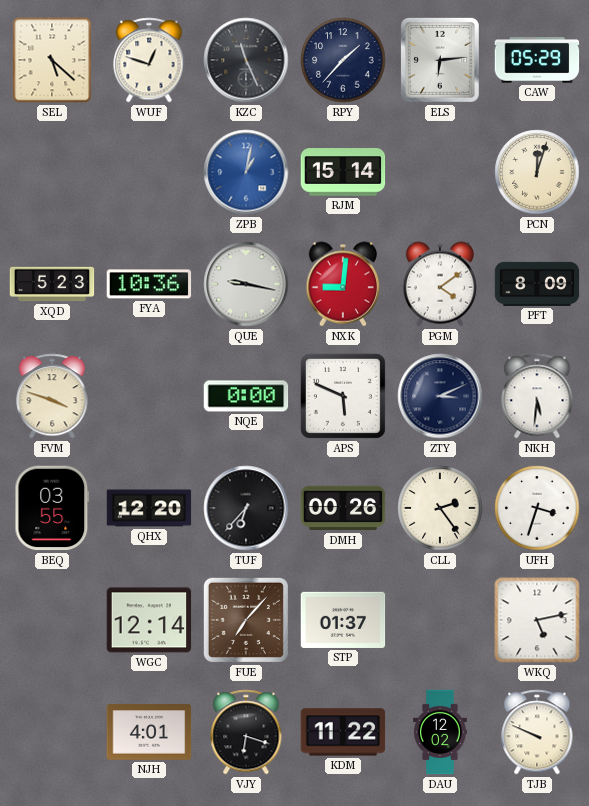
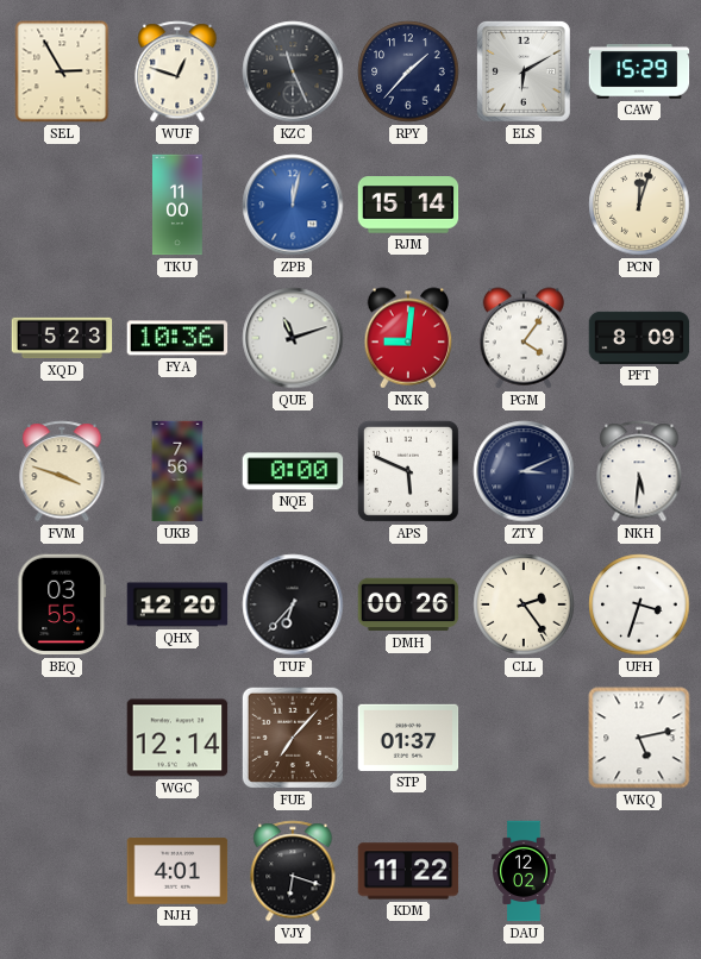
SEL: 5:22 -> 2:55 (62, 71)
ELS: 6:14 -> 6:10 (524, 71)
CAW: 05:29 -> 15:29 (639, 71)
TKU: none -> 11:00 (179, 205)
ZPB: 1:02 -> 12:02 (293, 205)
QUE: 9:17 -> 11:12 (293, 338)
PGM: 4:09 -> 4:06 (524, 338)
UKB: none -> 7:56 (177, 471)
TJB: 9:49 -> none (537, 732)
